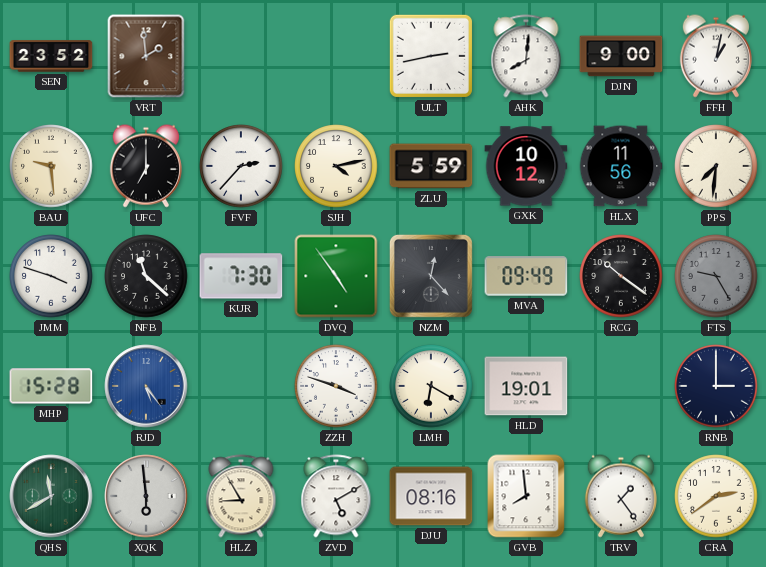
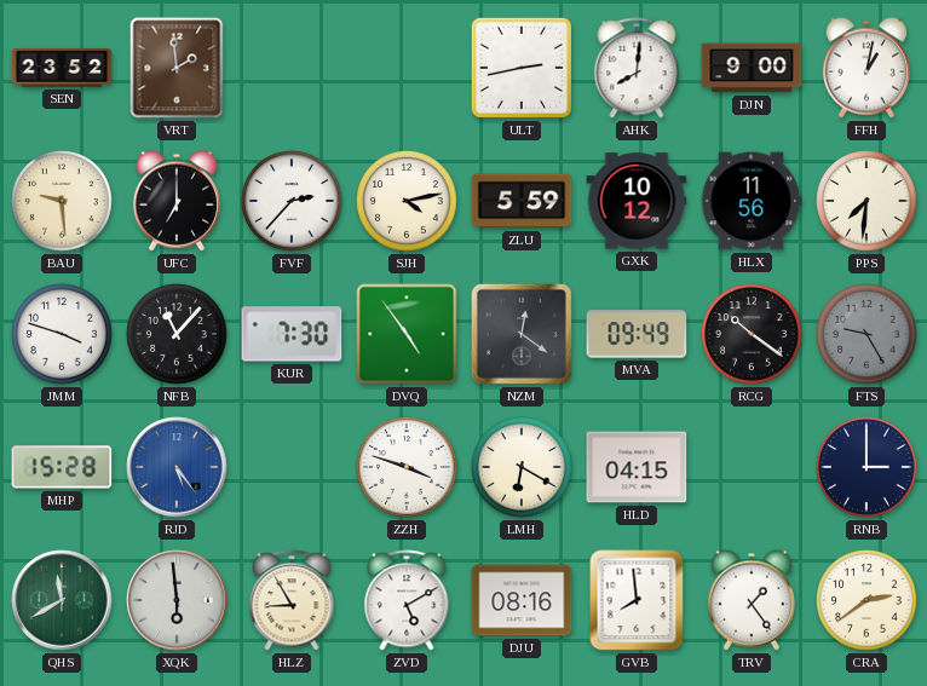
NFB: 11:22 -> 11:07 (177, 334)
NZM: 12:23 -> 12:21 (522, 334)
HLD: 19:01 -> 04:15 (637, 467)
